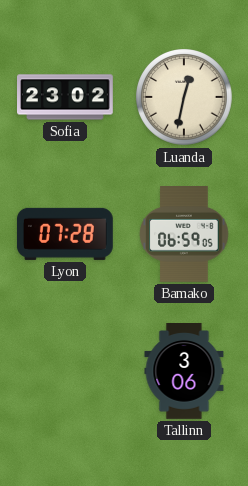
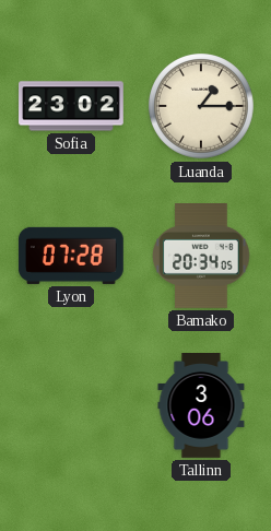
Luanda: 12:32 -> 1:15 (202, 107)
Bamako: 06:59 -> 20:34 (201, 257)
